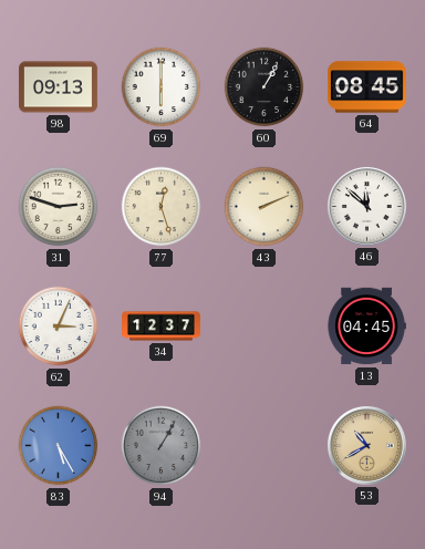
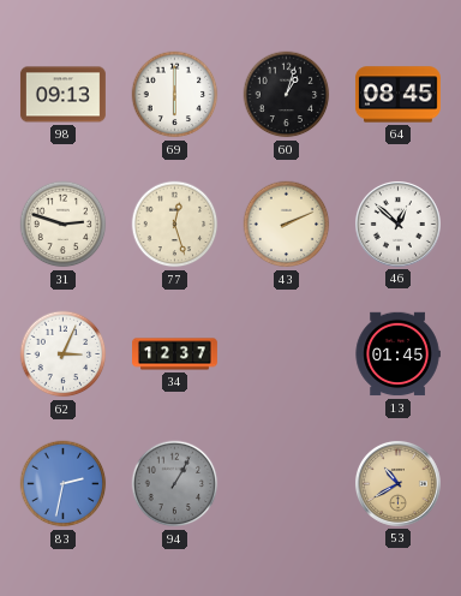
60: 1:05 -> 1:03 (287, 95)
46: 11:52 -> 12:52 (397, 223)
13: 04:45 -> 01:45 (397, 354)
83: 5:25 -> 2:32 (64, 484)
